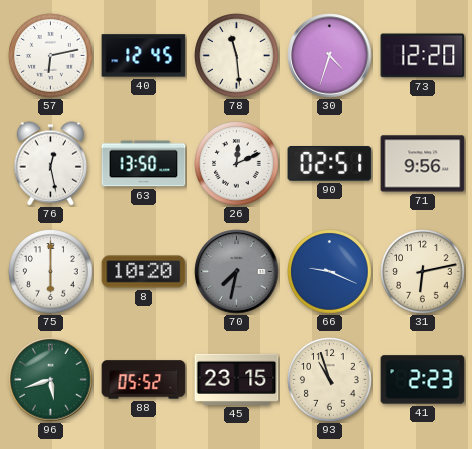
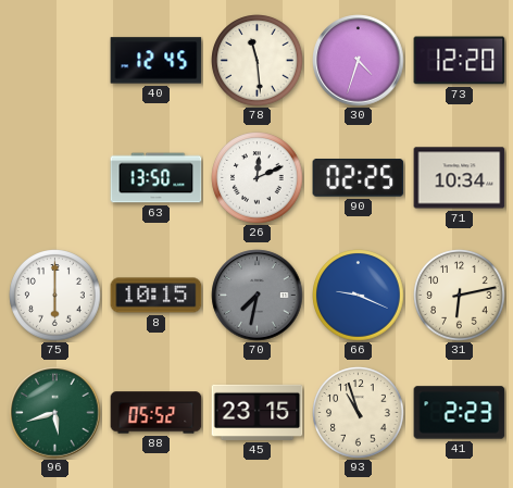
57: 6:13 -> none (51, 56)
76: 12:28 -> none (51, 164)
90: 02:51 -> 02:25 (359, 178)
71: 9:56 -> 10:34 (460, 178)
8: 10:20 -> 10:15 (157, 296)
